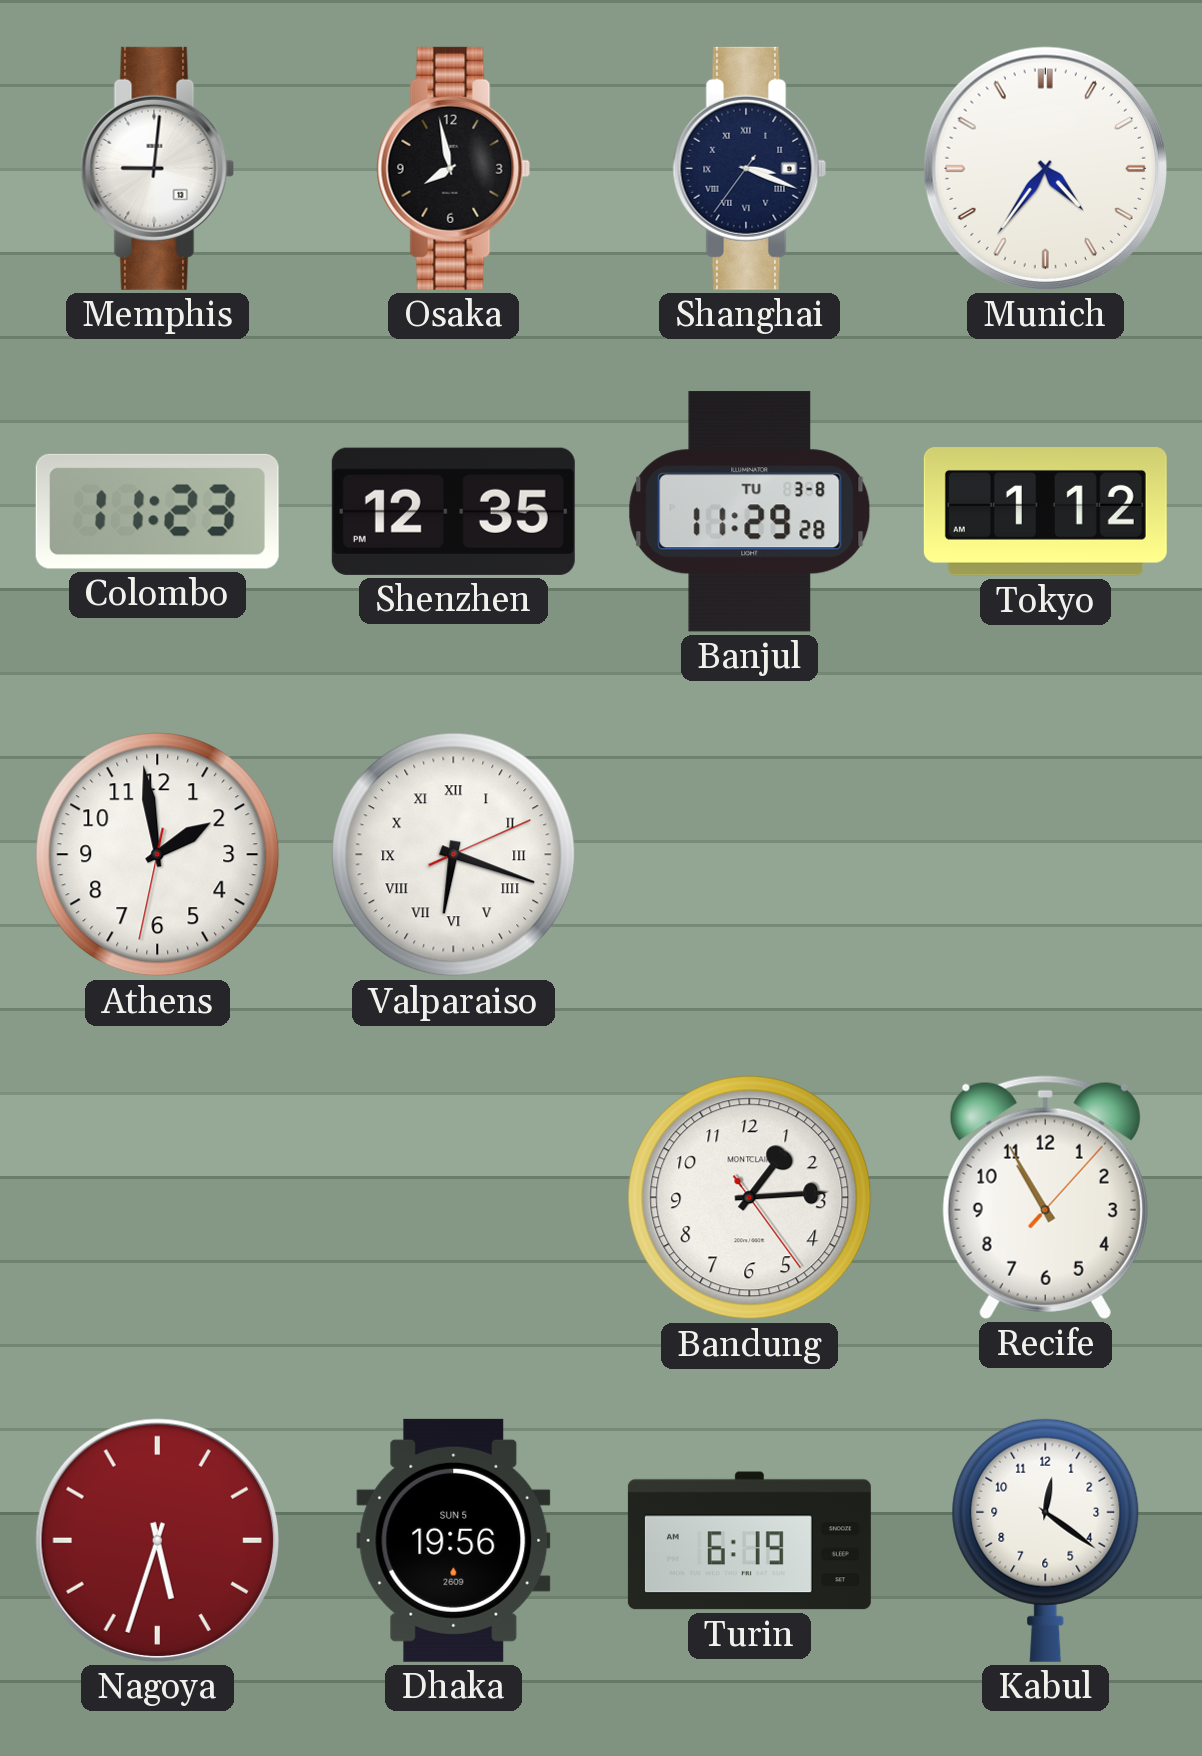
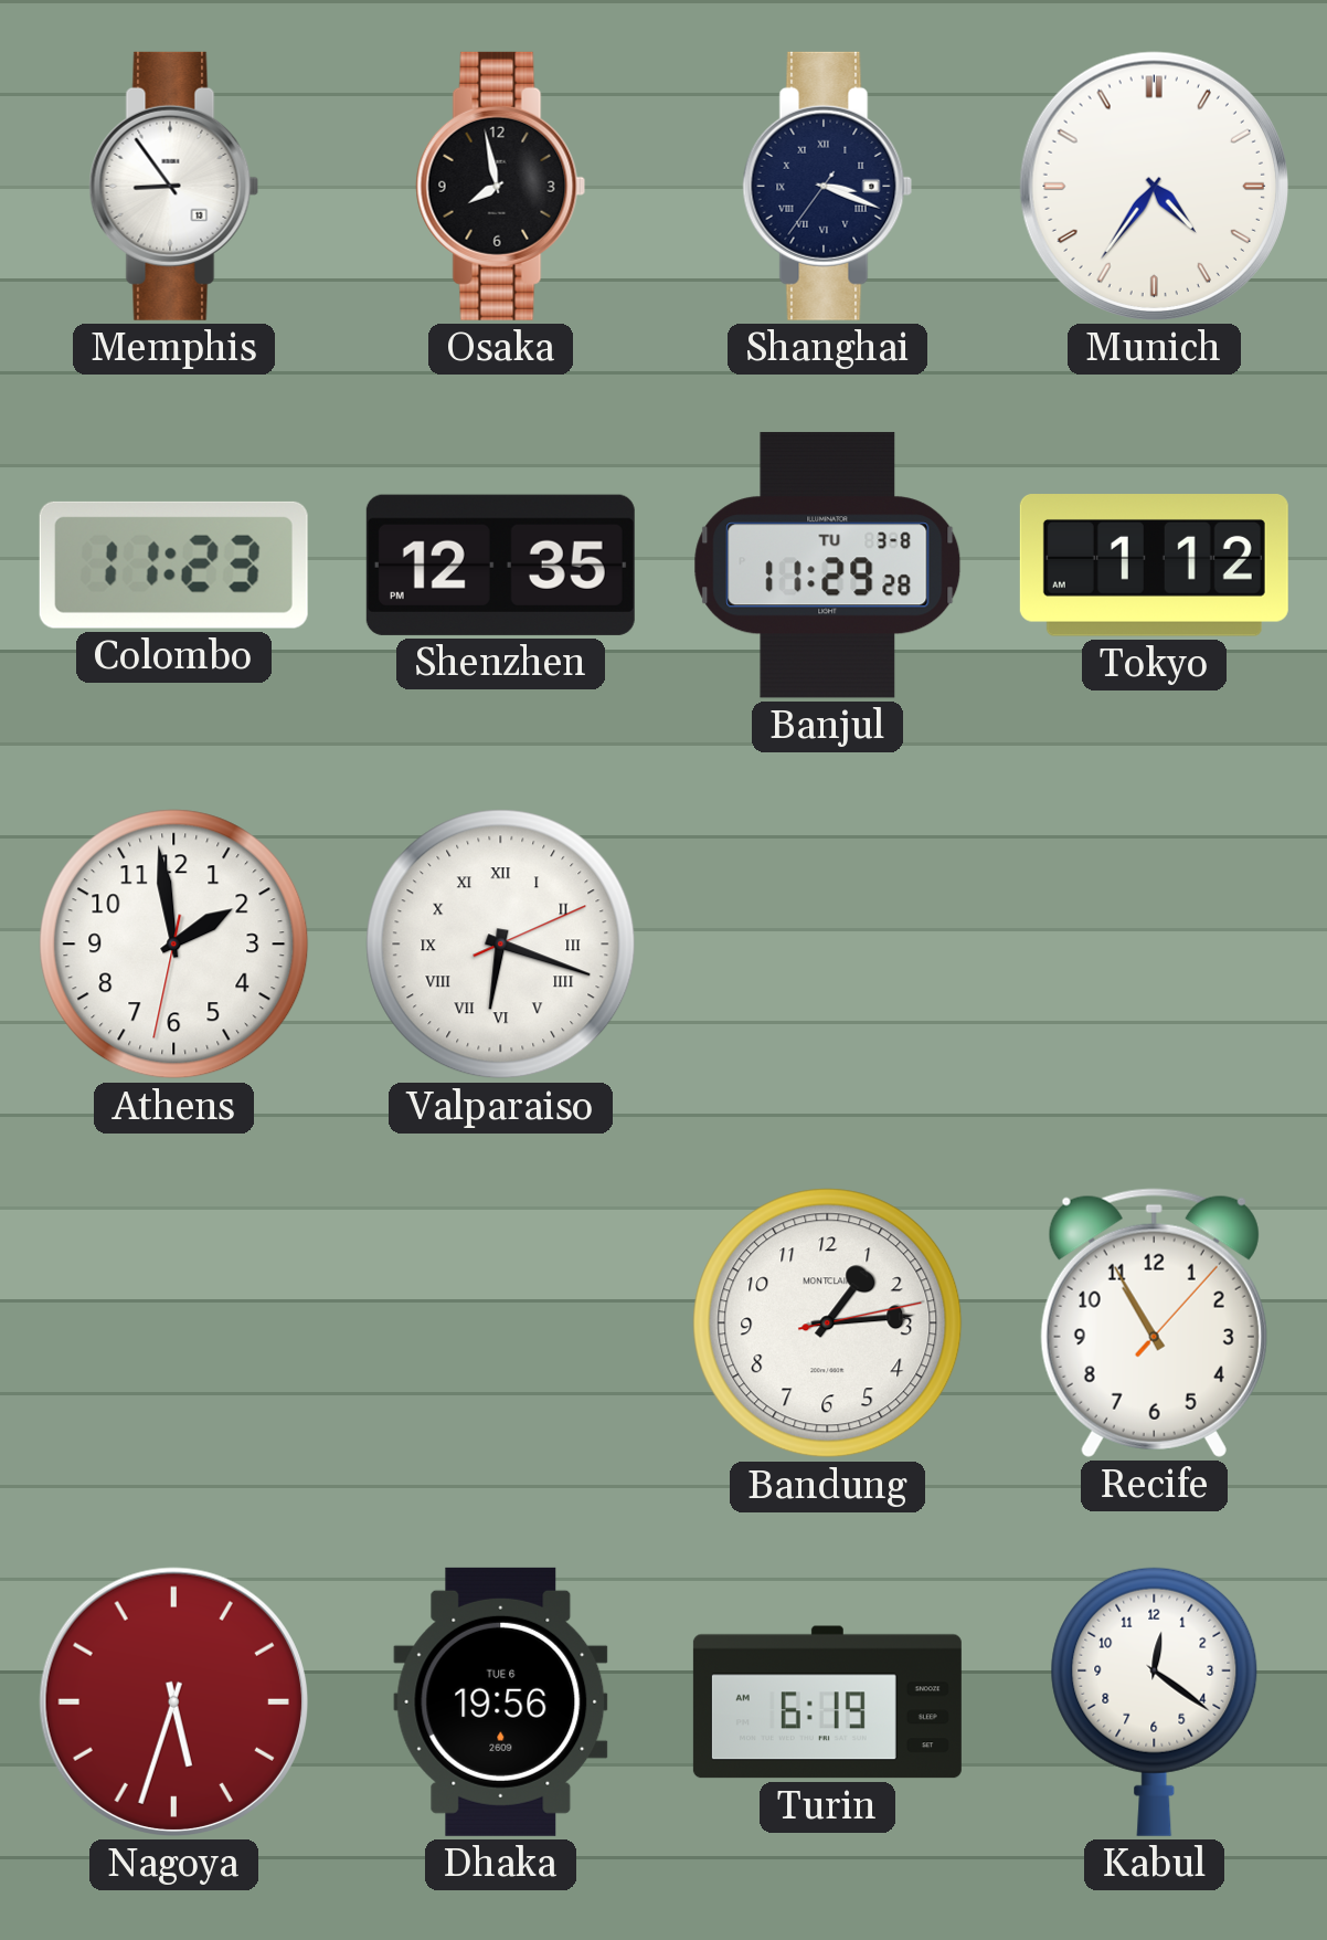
Memphis: 9:01 -> 8:54 (174, 186)
Bandung: 1:14:24 -> 1:14:13 (828, 1324)
Dhaka date: SUN 5 -> TUE 6 (501, 1701)
